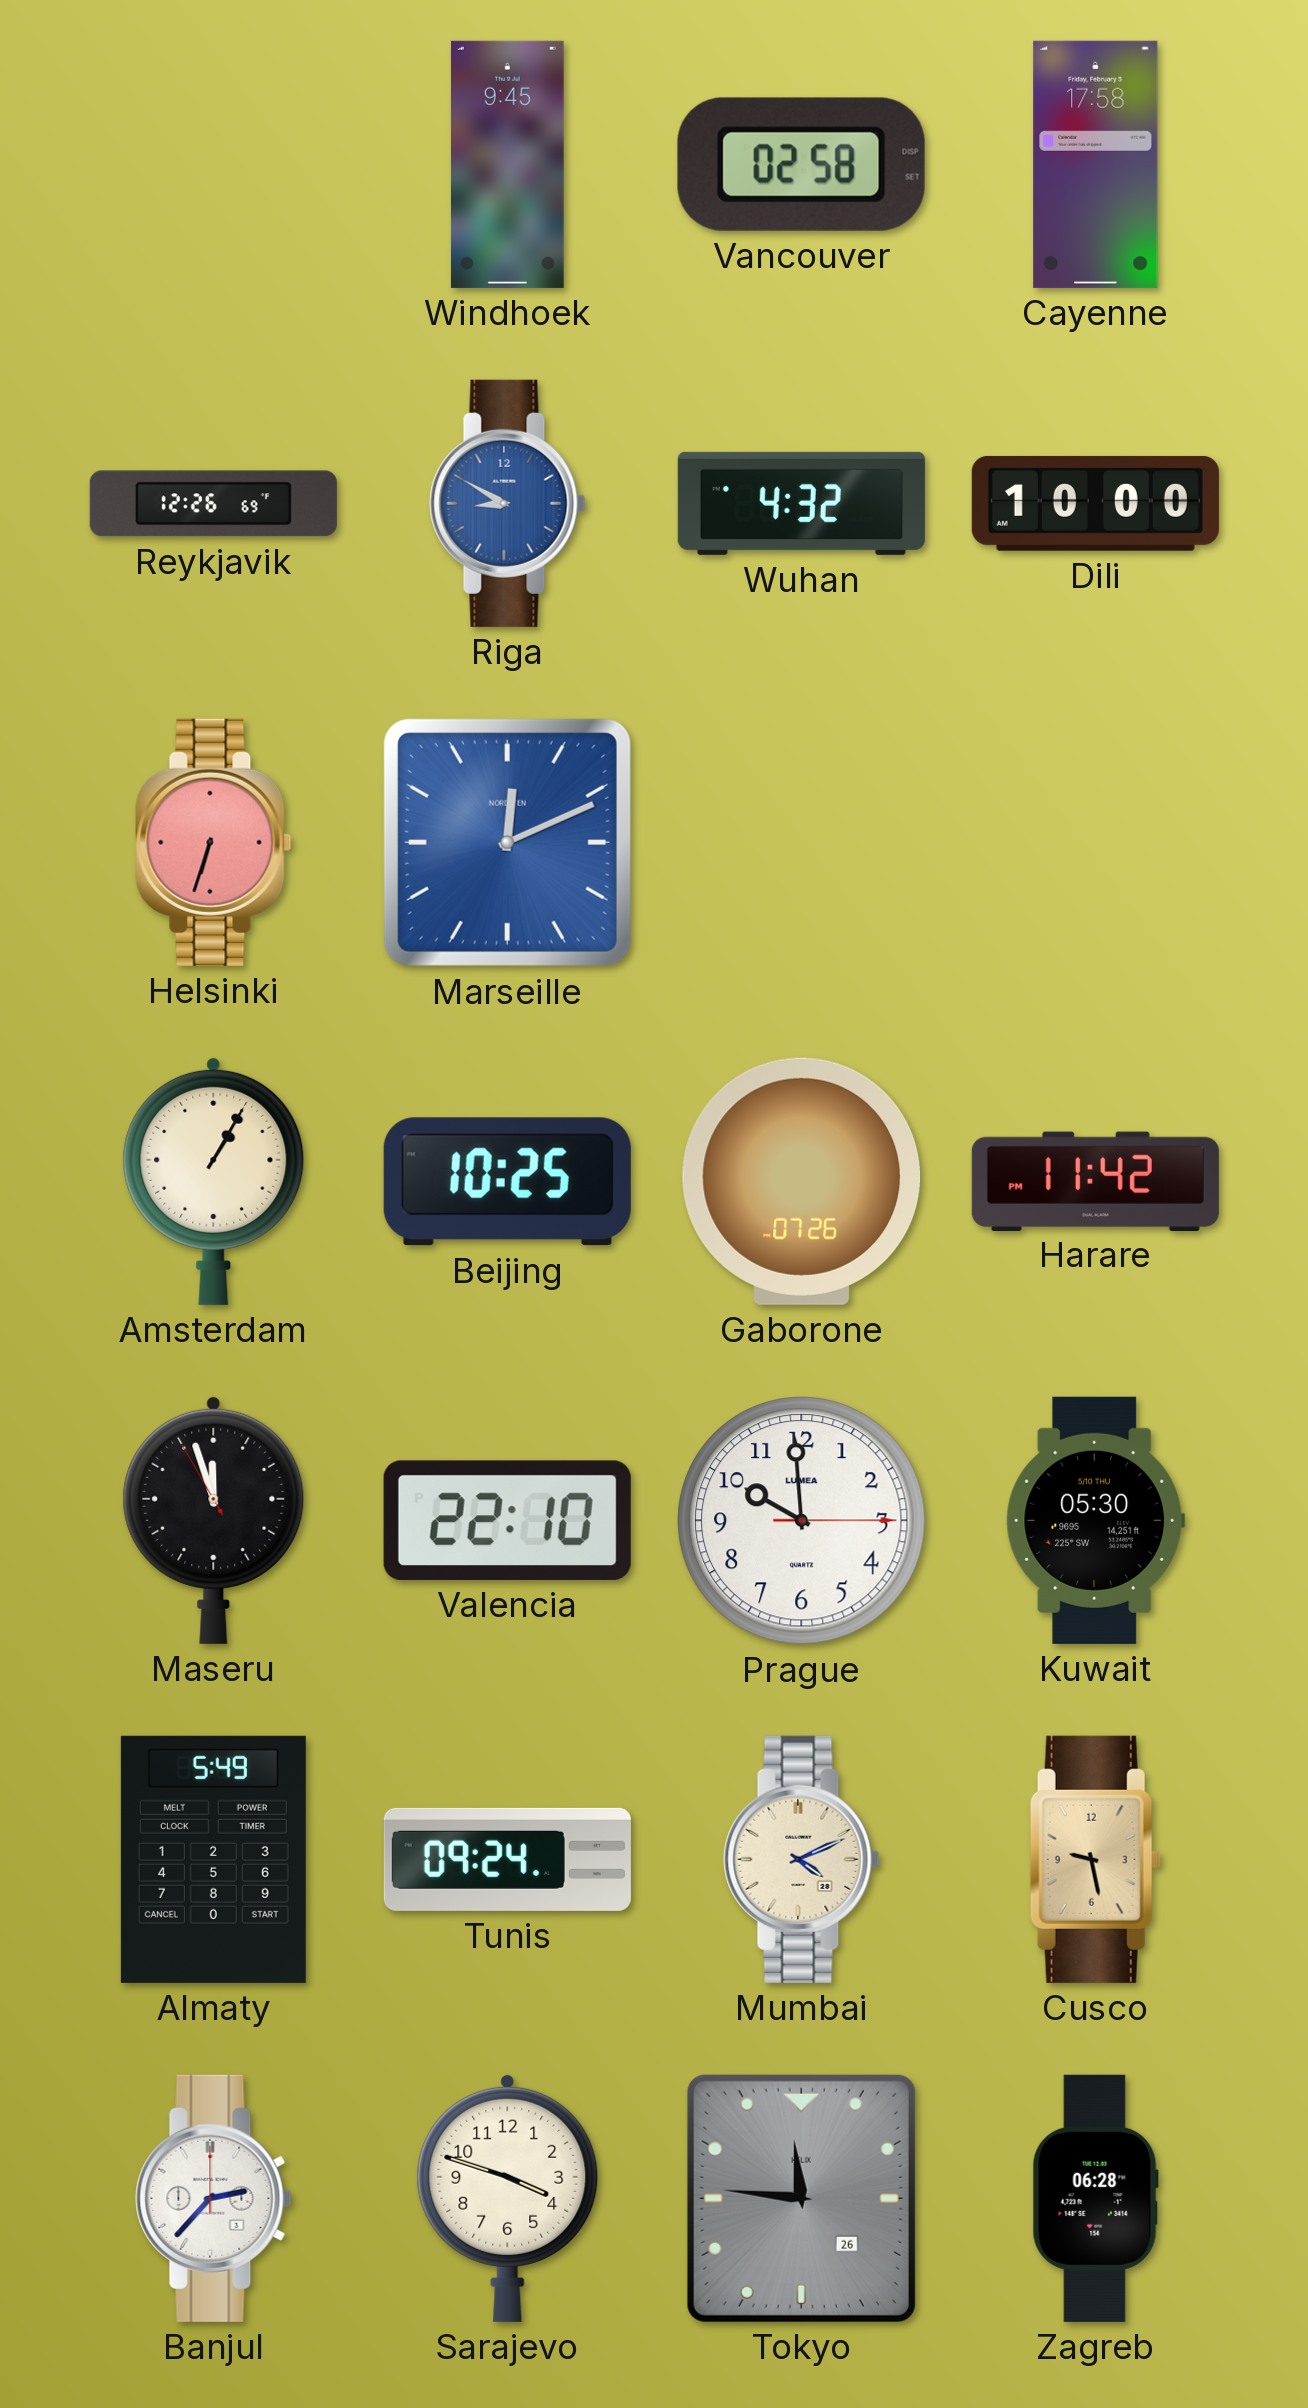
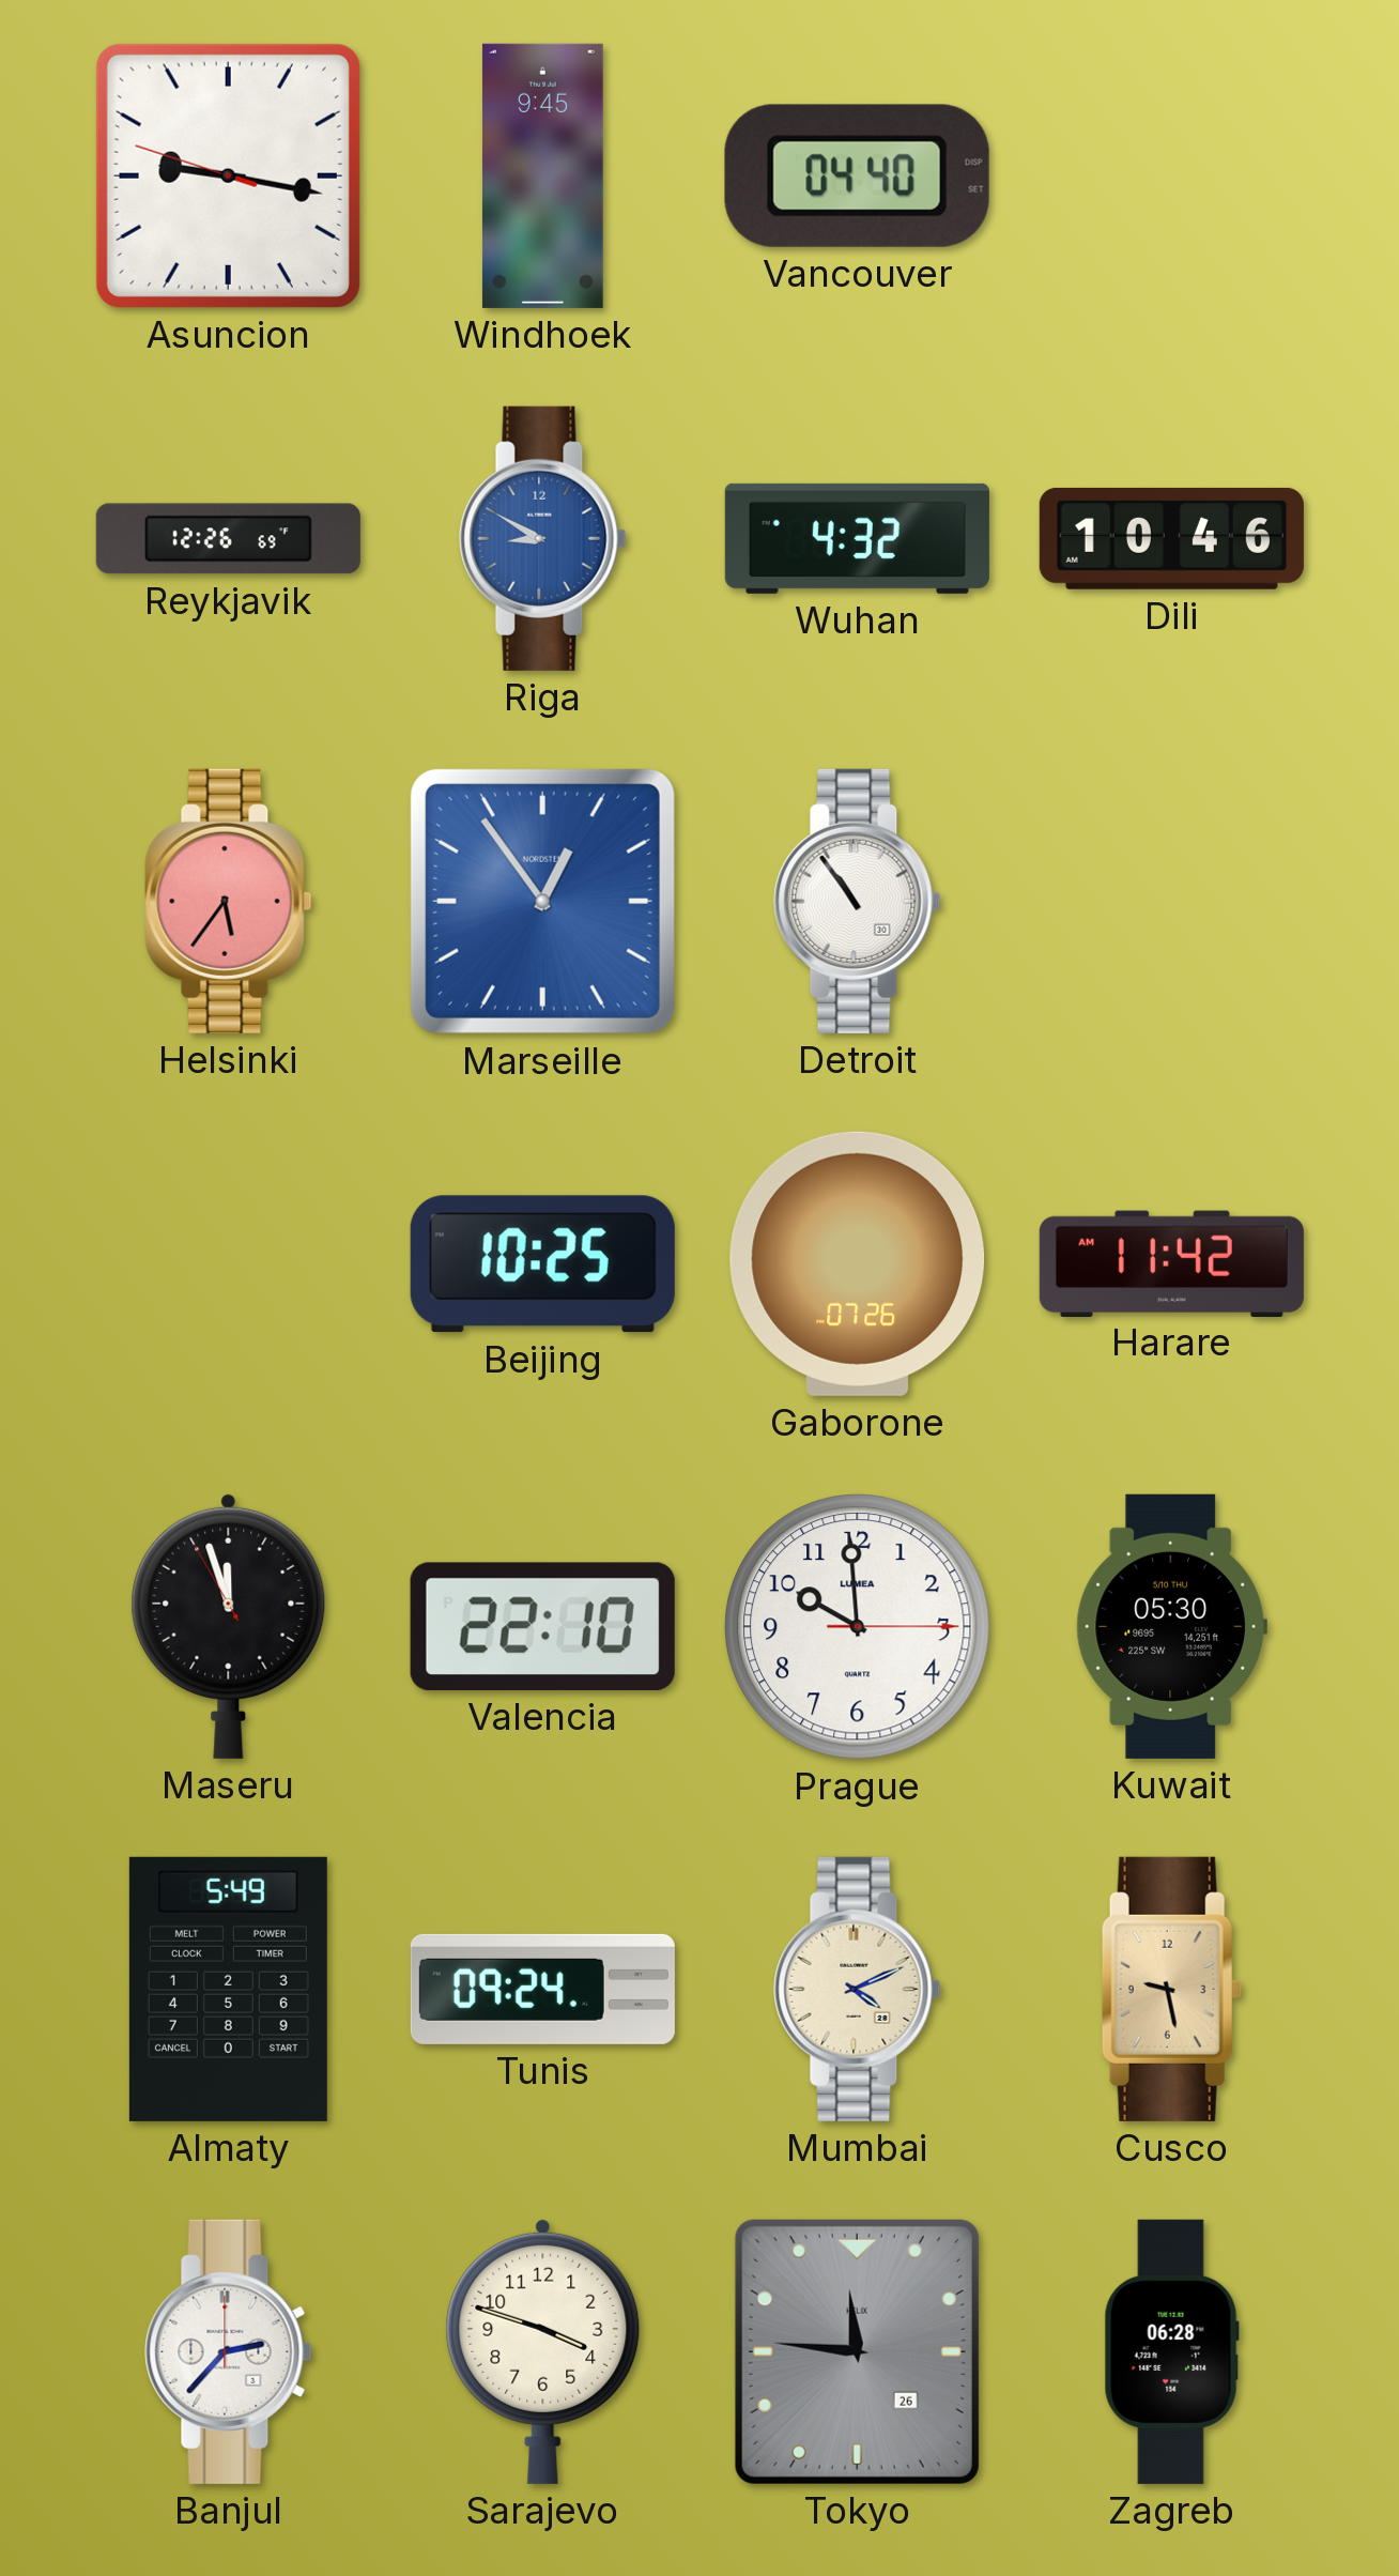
Asuncion: none -> 9:16 (228, 175)
Vancouver: 02:58 -> 04:40 (857, 175)
Cayenne: 17:58 -> none (1096, 164)
Dili: 10:00 -> 10:46 (1171, 538)
Helsinki: 6:33 -> 5:36 (229, 901)
Marseille: 12:11 -> 12:54 (542, 901)
Detroit: none -> 10:54 (858, 901)
Amsterdam: 1:05 -> none (214, 1181)
Harare: 11:42 PM -> 11:42 AM (1171, 1263)
